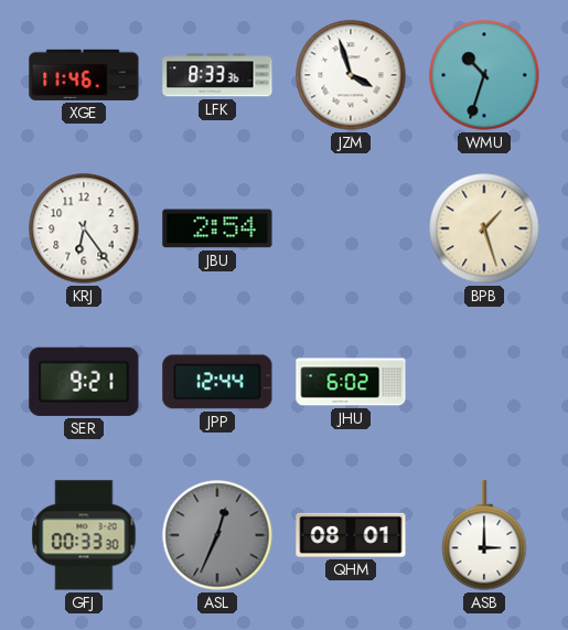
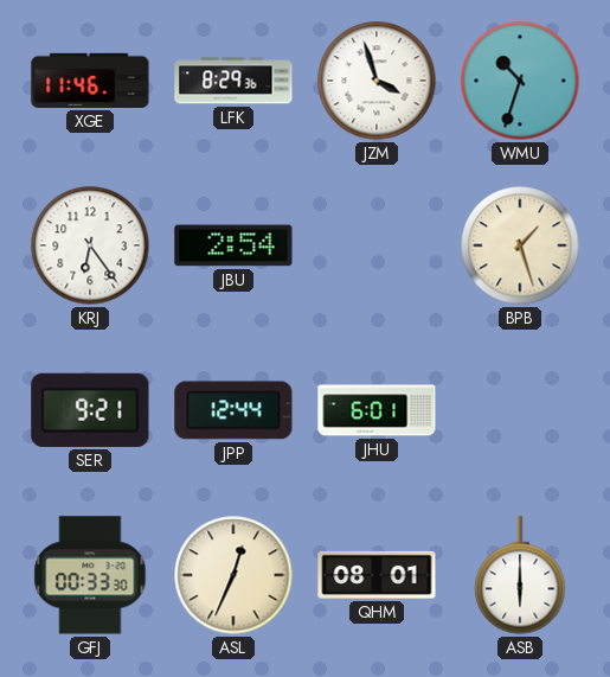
LFK: 8:33 -> 8:29 (233, 81)
JHU: 6:02 -> 6:01 (377, 410)
ASL dial: grey -> cream (233, 575)
ASB: 3:00 -> 6:00 (520, 575)
